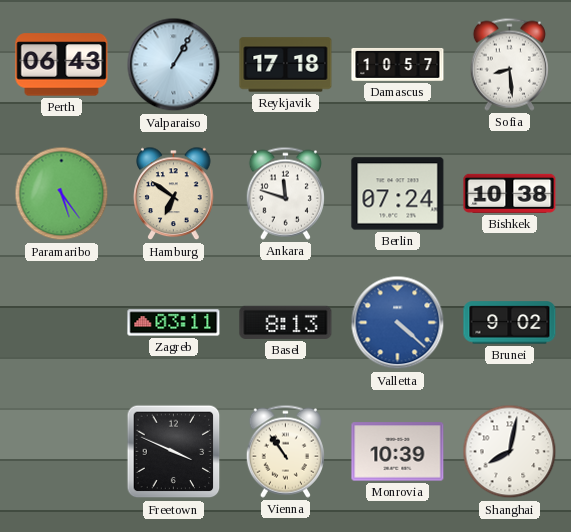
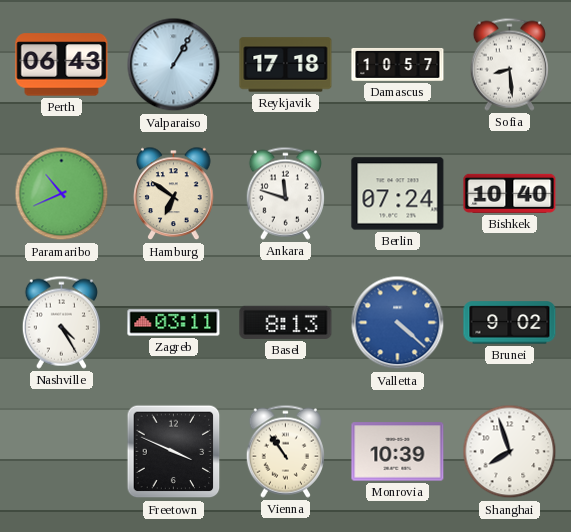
Paramaribo: 5:24 -> 10:41 (62, 194)
Bishkek: 10:38 -> 10:40 (510, 193)
Nashville: none -> 4:25 (61, 322)
Shanghai: 8:02 -> 7:57 (510, 452)
